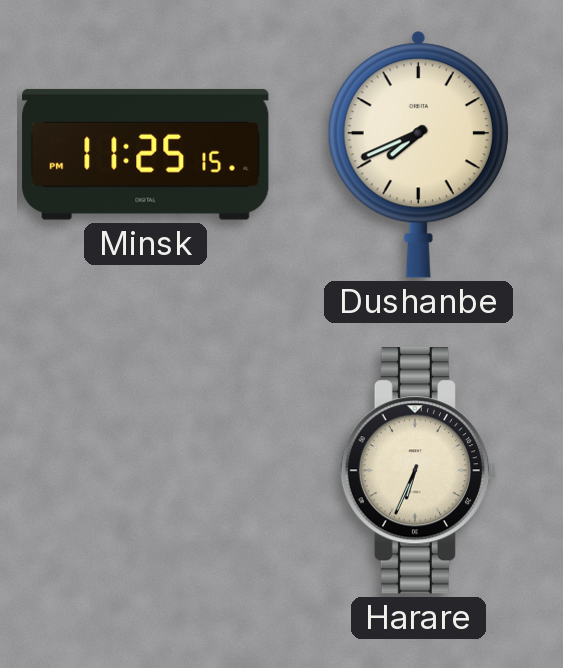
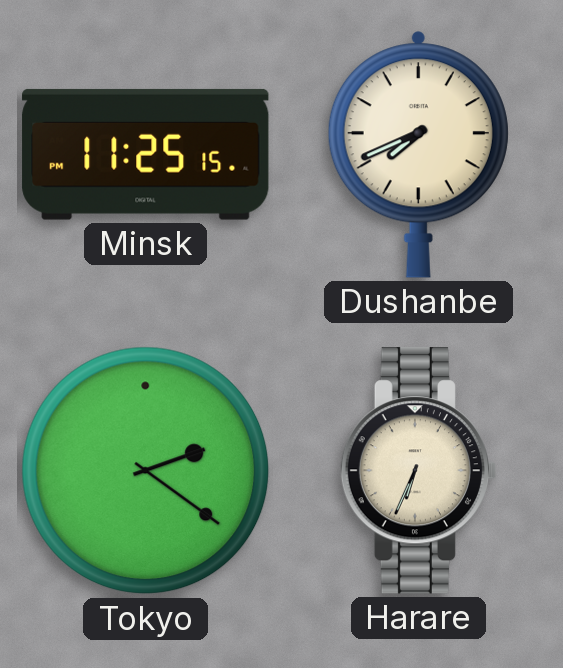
Tokyo: none -> 2:21 (146, 471)
